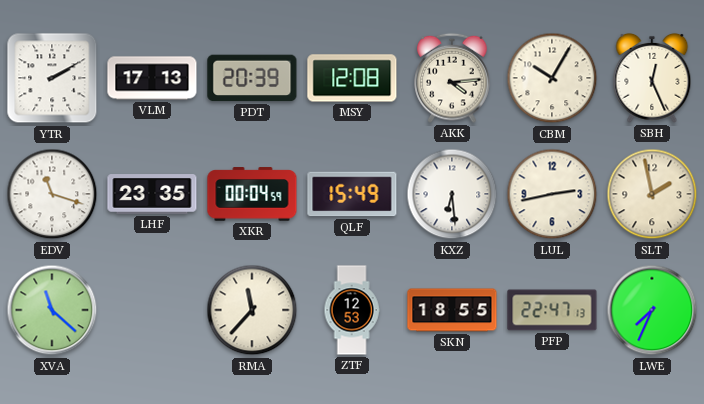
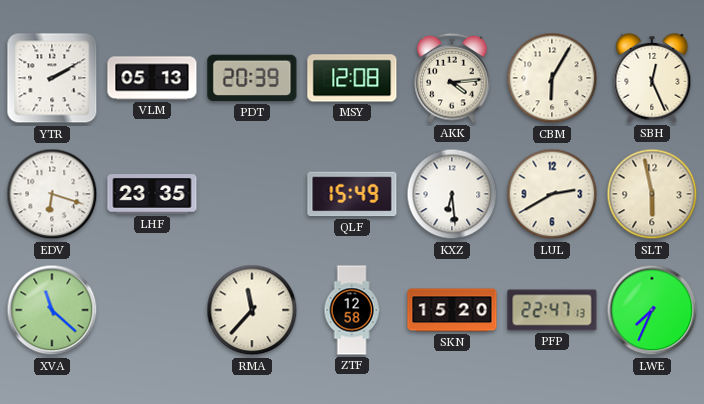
VLM: 17:13 -> 05:13 (152, 78)
CBM: 10:05 -> 6:05 (552, 78)
EDV: 11:18 -> 6:18 (52, 194)
XKR: 00:04 -> none (252, 194)
LUL: 2:43 -> 2:40 (552, 194)
SLT: 1:58 -> 5:58 (652, 194)
ZTF: 12:53 -> 12:58 (352, 310)
SKN: 18:55 -> 15:20 (452, 310)
